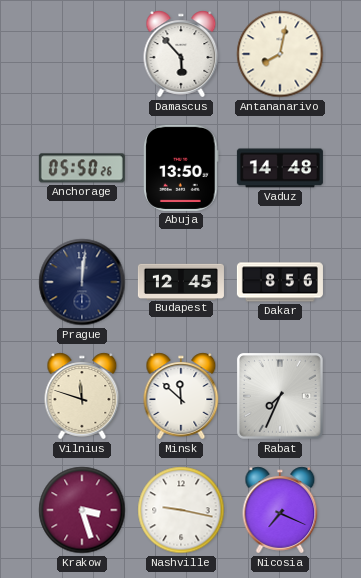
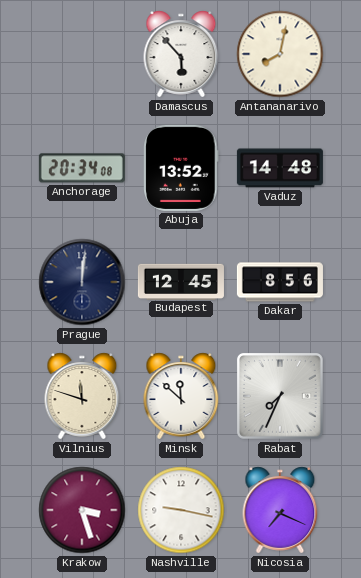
Anchorage: 05:50 -> 20:34 (82, 168)
Abuja: 13:50 -> 13:52 (181, 168)
